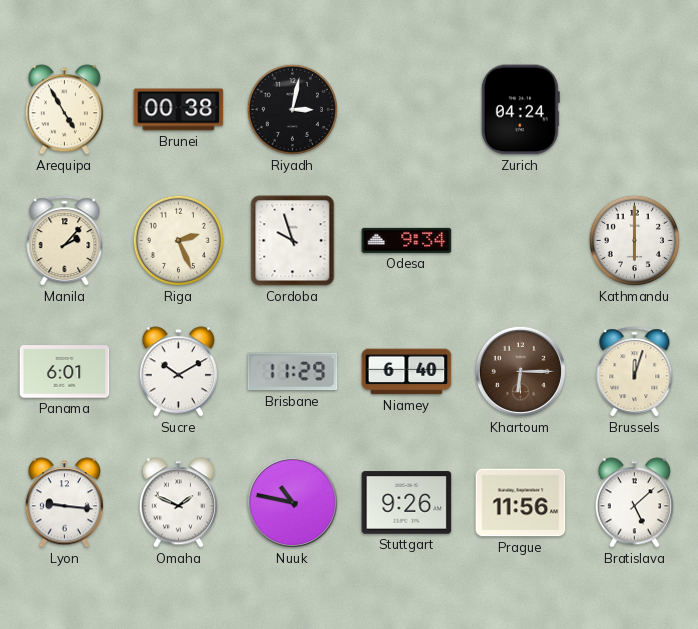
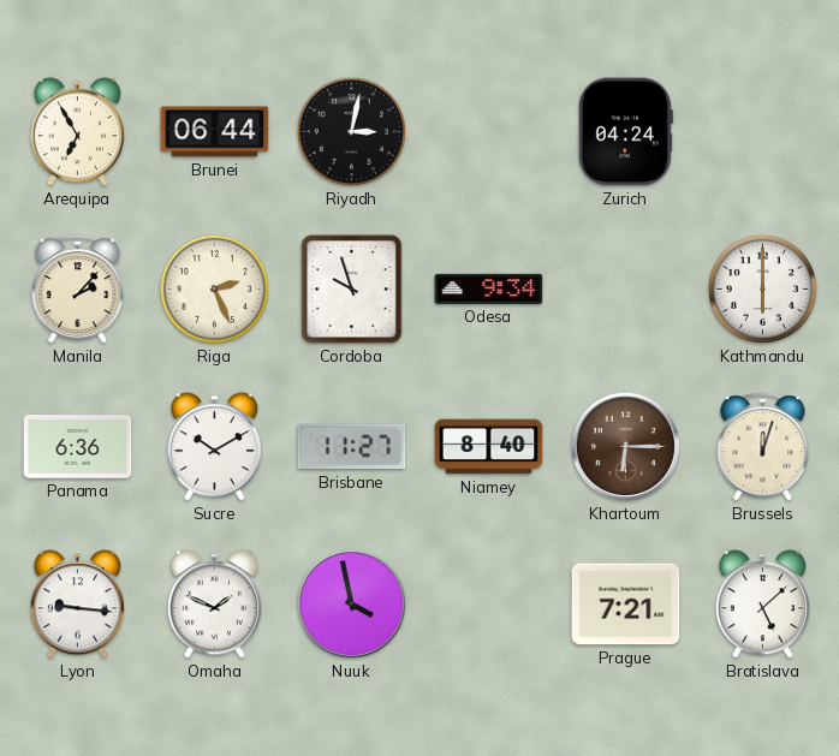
Arequipa: 4:55 -> 6:55 (77, 132)
Brunei: 00:38 -> 06:44 (215, 132)
Panama: 6:01 -> 6:36 (78, 447)
Brisbane: 11:29 -> 11:27 (352, 447)
Niamey: 6:40 -> 8:40 (489, 447)
Nuuk: 10:47 -> 3:58 (351, 603)
Stuttgart: 9:26 -> none (407, 503)
Prague: 11:56 -> 7:21 (626, 605)
